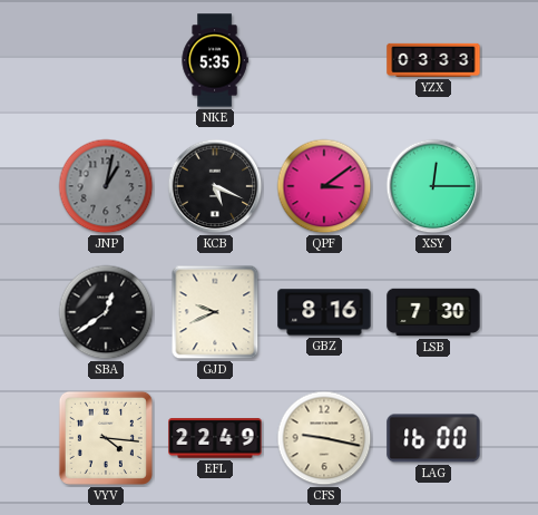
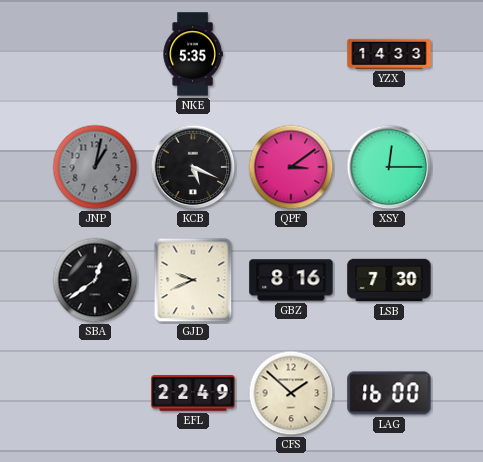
YZX: 03:33 -> 14:33 (389, 54)
VYV: 4:16 -> none (106, 438)
CFS: 9:17 -> 1:52 (291, 393)
